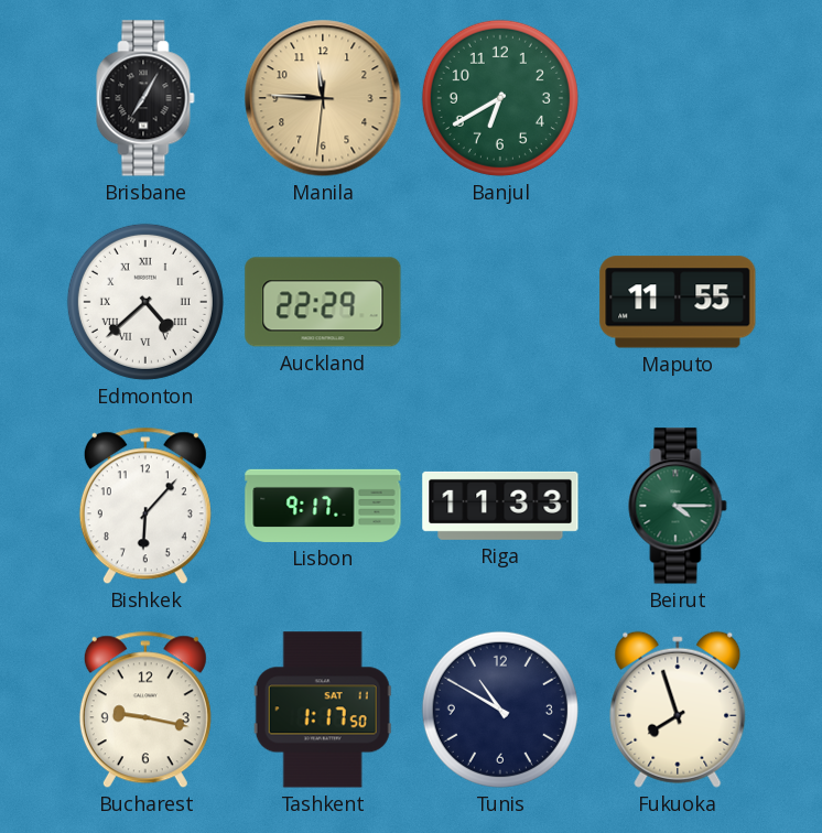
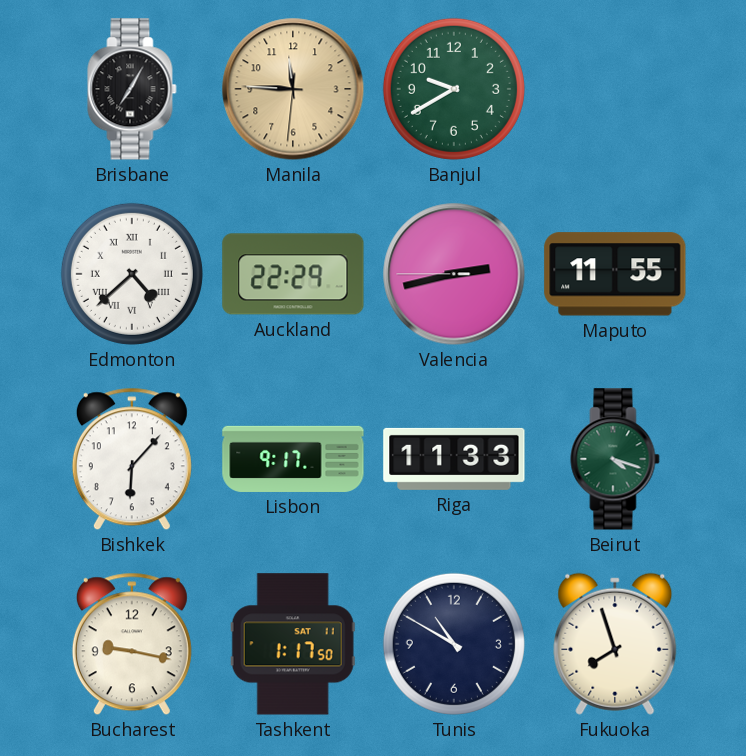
Banjul: 6:40 -> 9:40 (454, 89)
Valencia: none -> 2:42 (454, 274)
Beirut: 4:15 -> 4:18 (615, 459)
